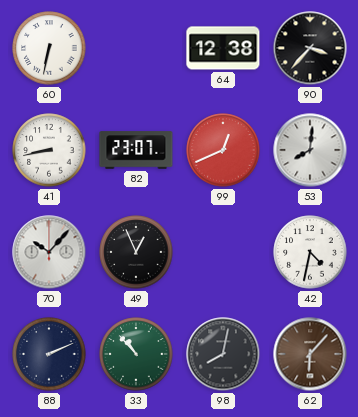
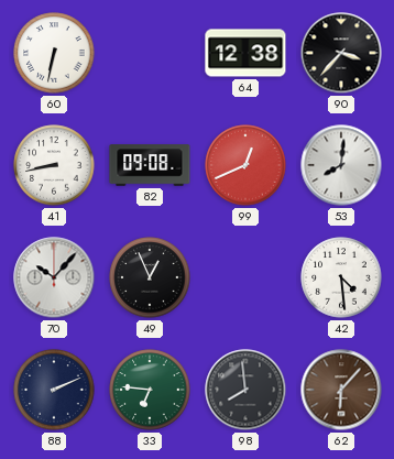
82: 23:07 -> 09:08 (150, 165)
42: 4:32 -> 4:29 (341, 277)
33: 10:53 -> 6:46 (150, 390)
98: 8:02 -> 7:59 (245, 390)
